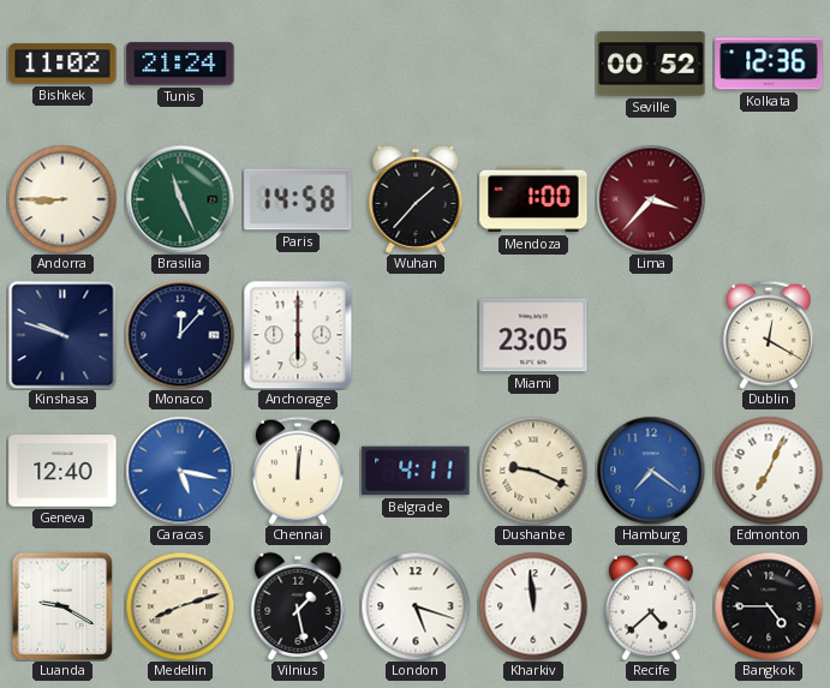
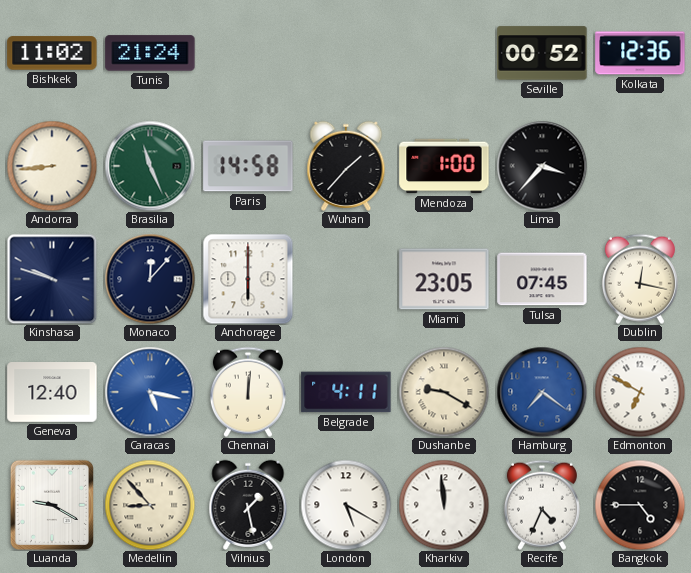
Andorra: 8:45 -> 8:44 (52, 166)
Lima dial: burgundy -> black (542, 166)
Tulsa: none -> 07:45 (542, 279)
Dublin: 12:20 -> 12:17 (640, 279)
Dushanbe: 9:19 -> 9:20 (444, 392)
Edmonton: 7:04 -> 6:50 (640, 392)
Medellin: 8:12 -> 8:53 (150, 505)
London: 5:18 -> 5:20 (346, 505)
Recife: 4:38 -> 4:34 (542, 505)
